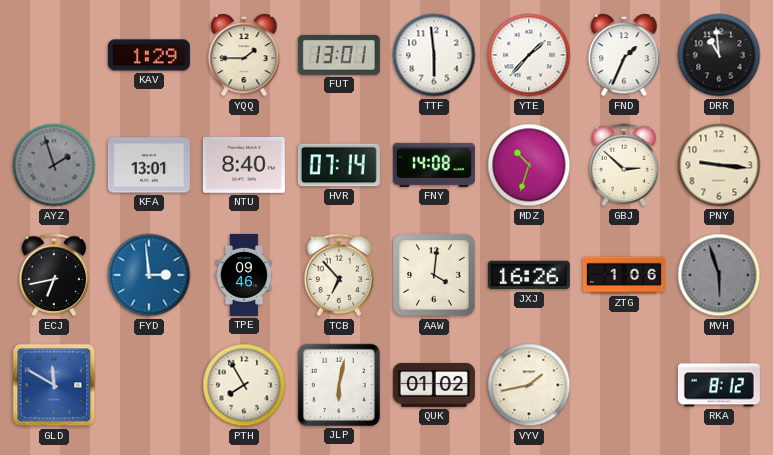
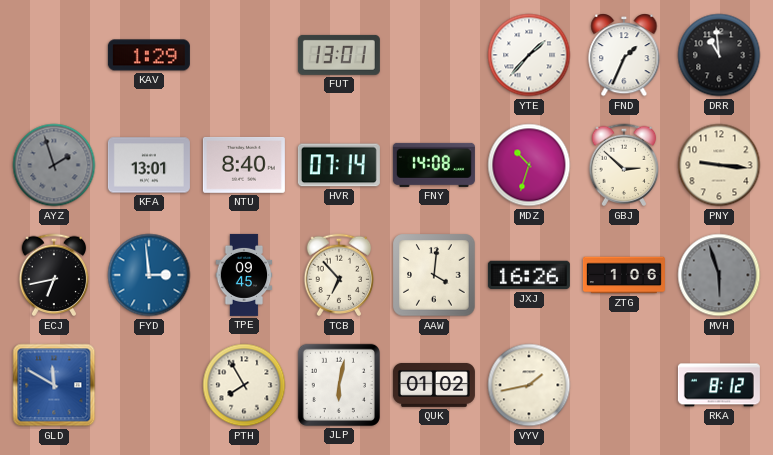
YQQ: 1:45 -> none (244, 55)
TTF: 5:59 -> none (434, 55)
TPE: 09:46 -> 09:45 (244, 275)
